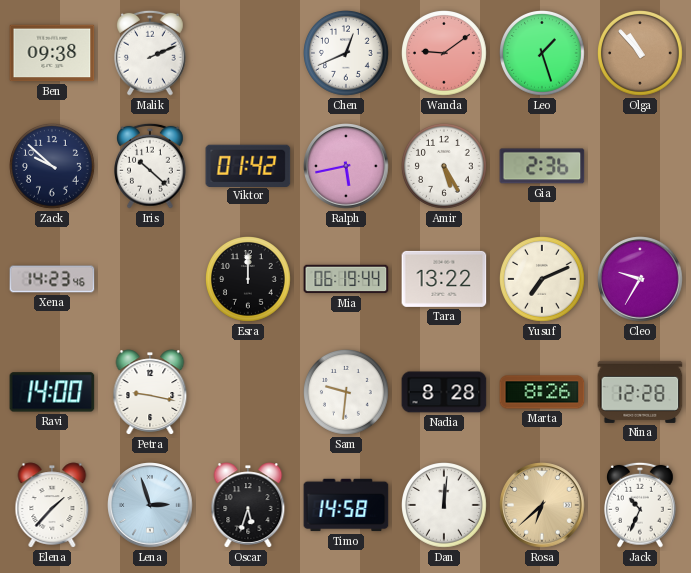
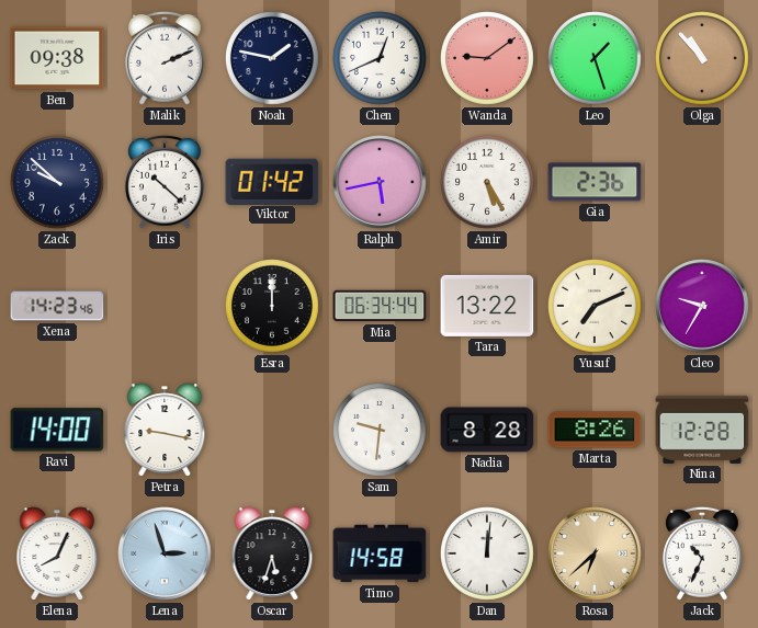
Noah: none -> 1:47 (273, 59)
Mia: 06:19 -> 06:34 (380, 306)
Elena: 1:37 -> 8:04 (57, 553)
